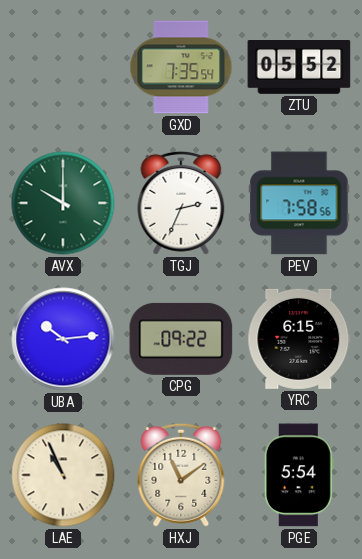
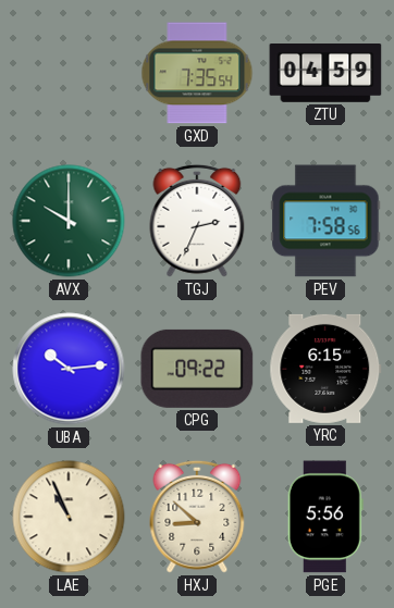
ZTU: 05:52 -> 04:59 (325, 73)
HXJ: 11:09 -> 8:52 (197, 517)
PGE: 5:54 -> 5:56 (325, 517)
